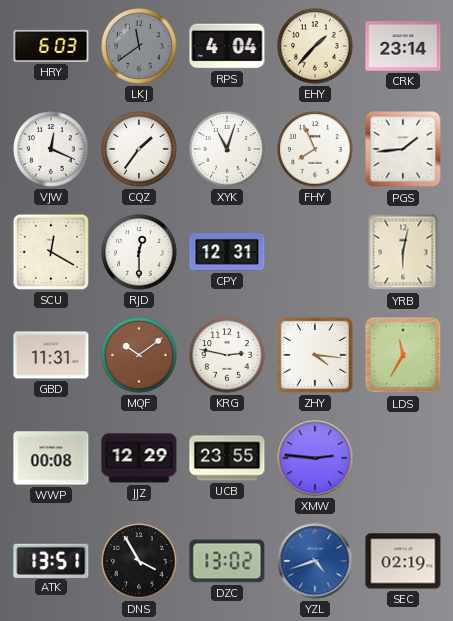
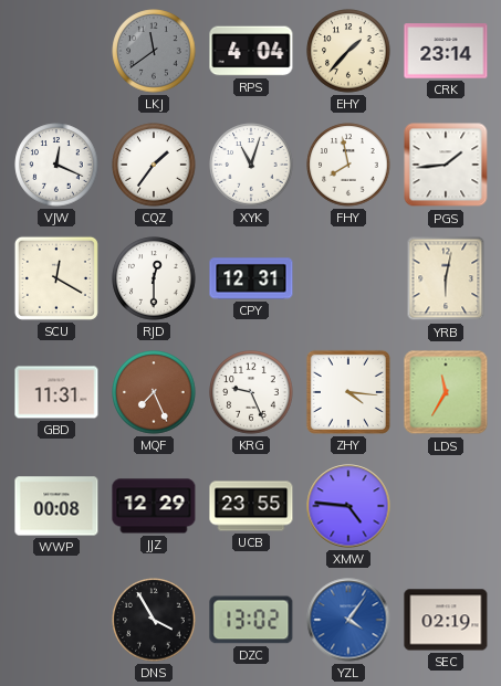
HRY: 6:03 -> none (51, 46)
FHY: 7:56 -> 7:58 (348, 165)
MQF: 10:09 -> 7:26 (154, 392)
KRG: 2:47 -> 9:26 (251, 392)
XMW: 2:46 -> 4:46 (348, 506)
ATK: 13:51 -> none (51, 560)
YZL: 4:42 -> 4:06 (348, 620)
